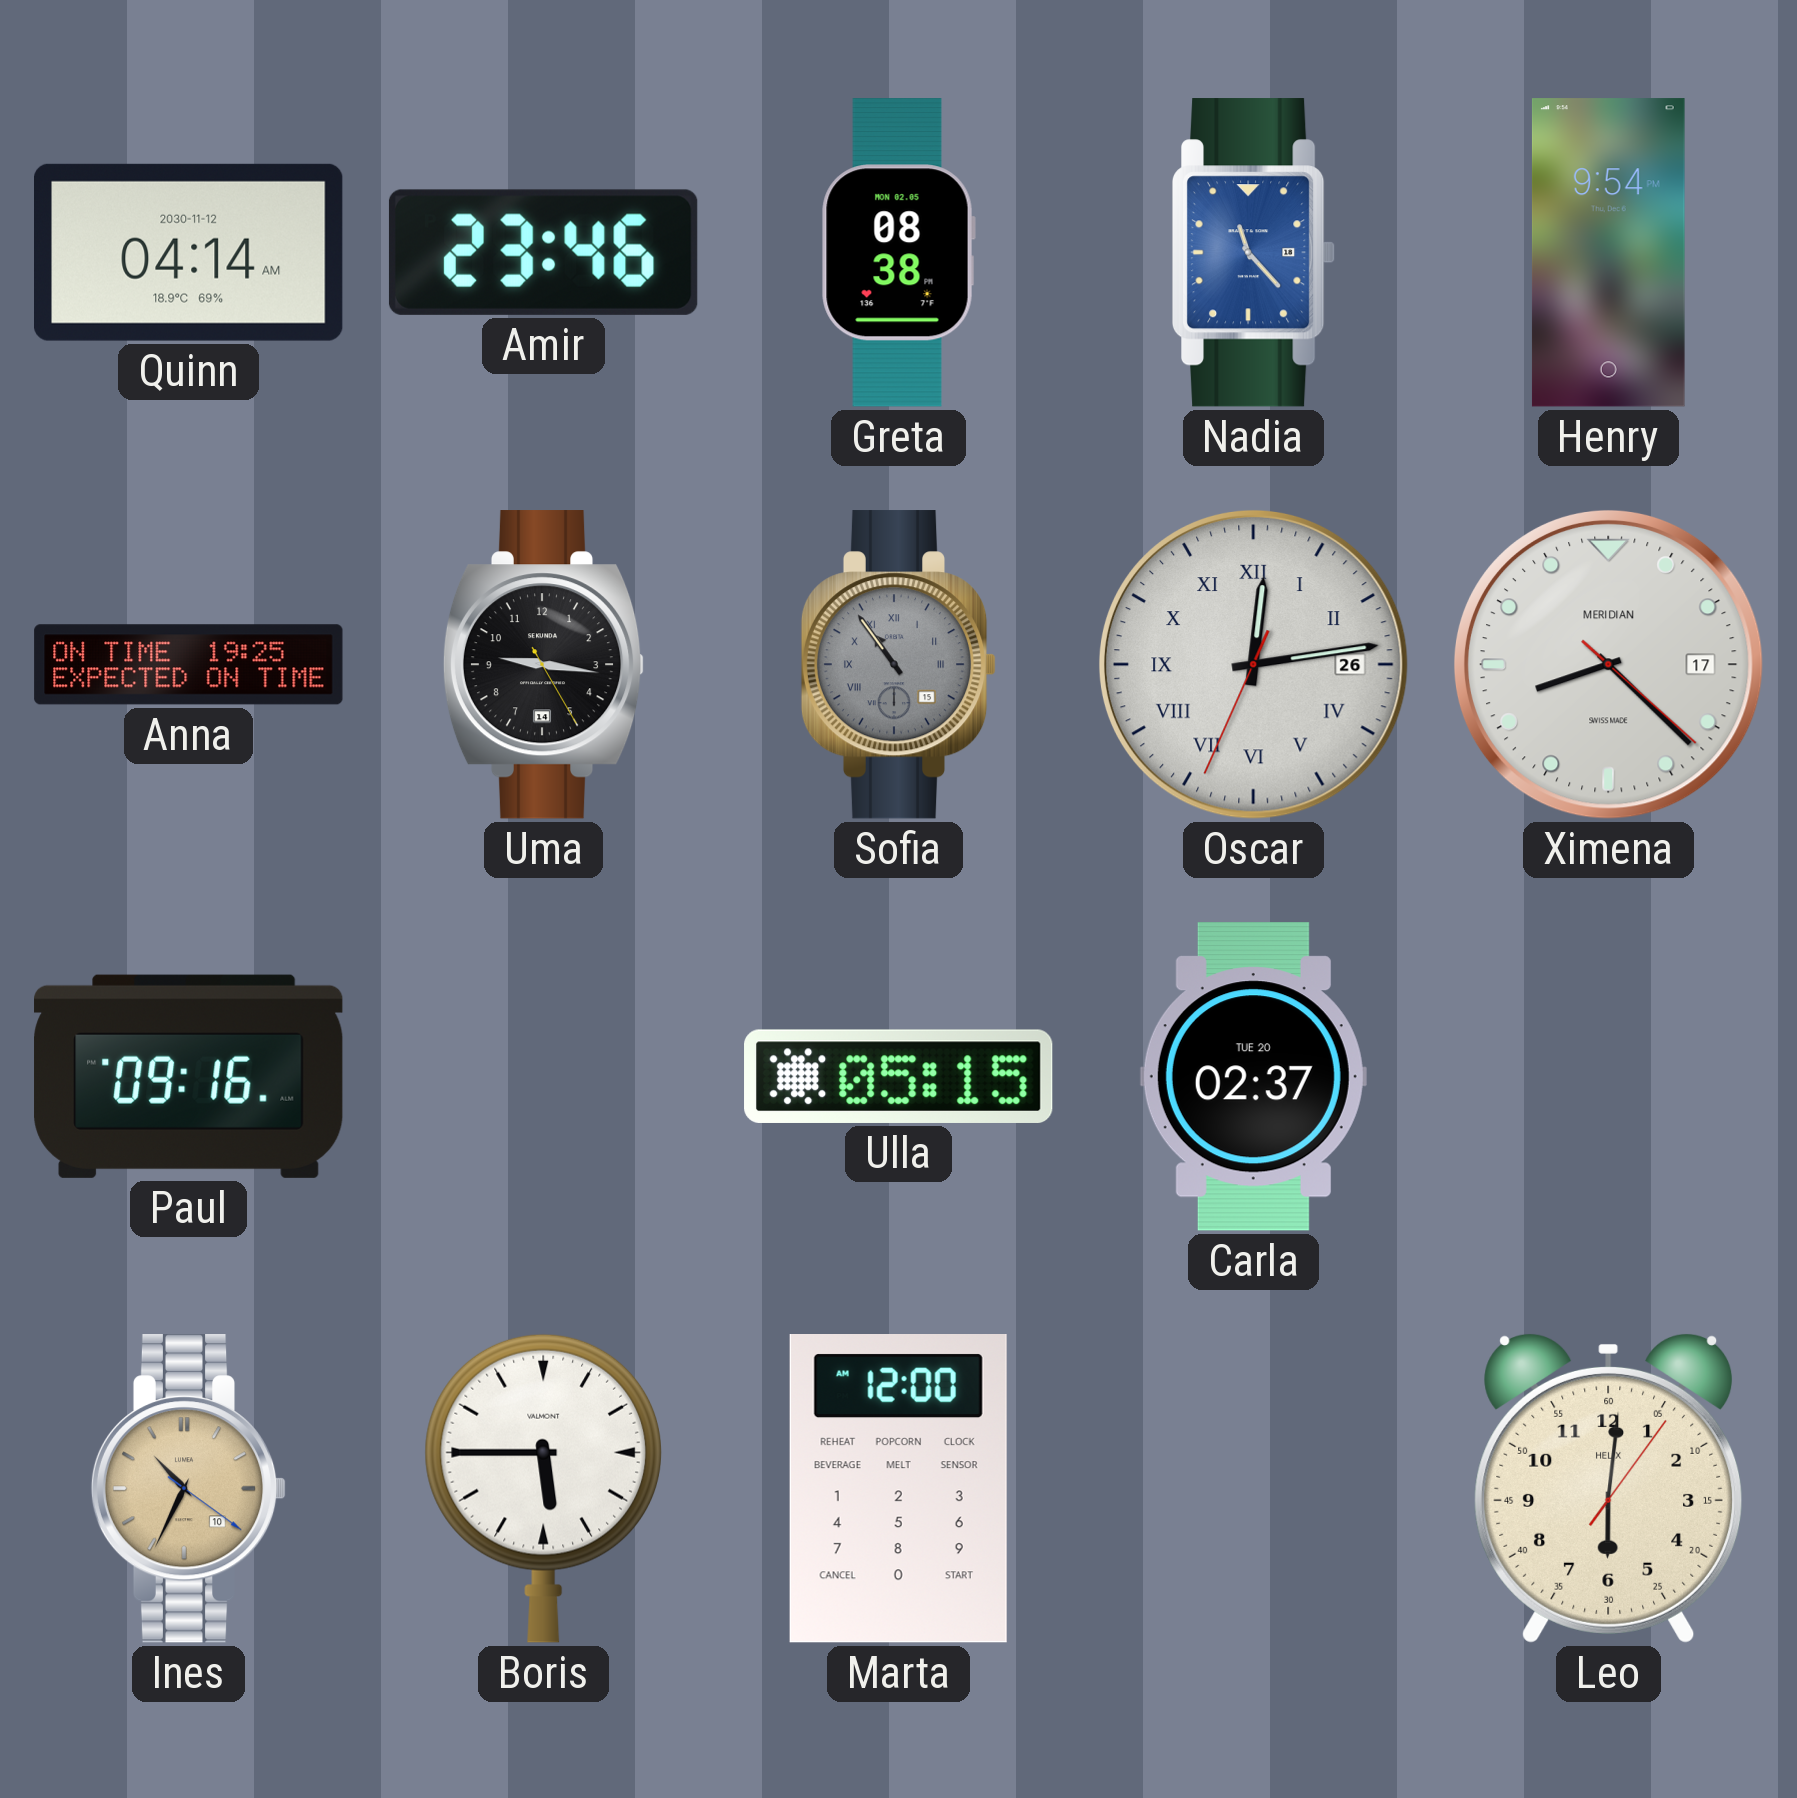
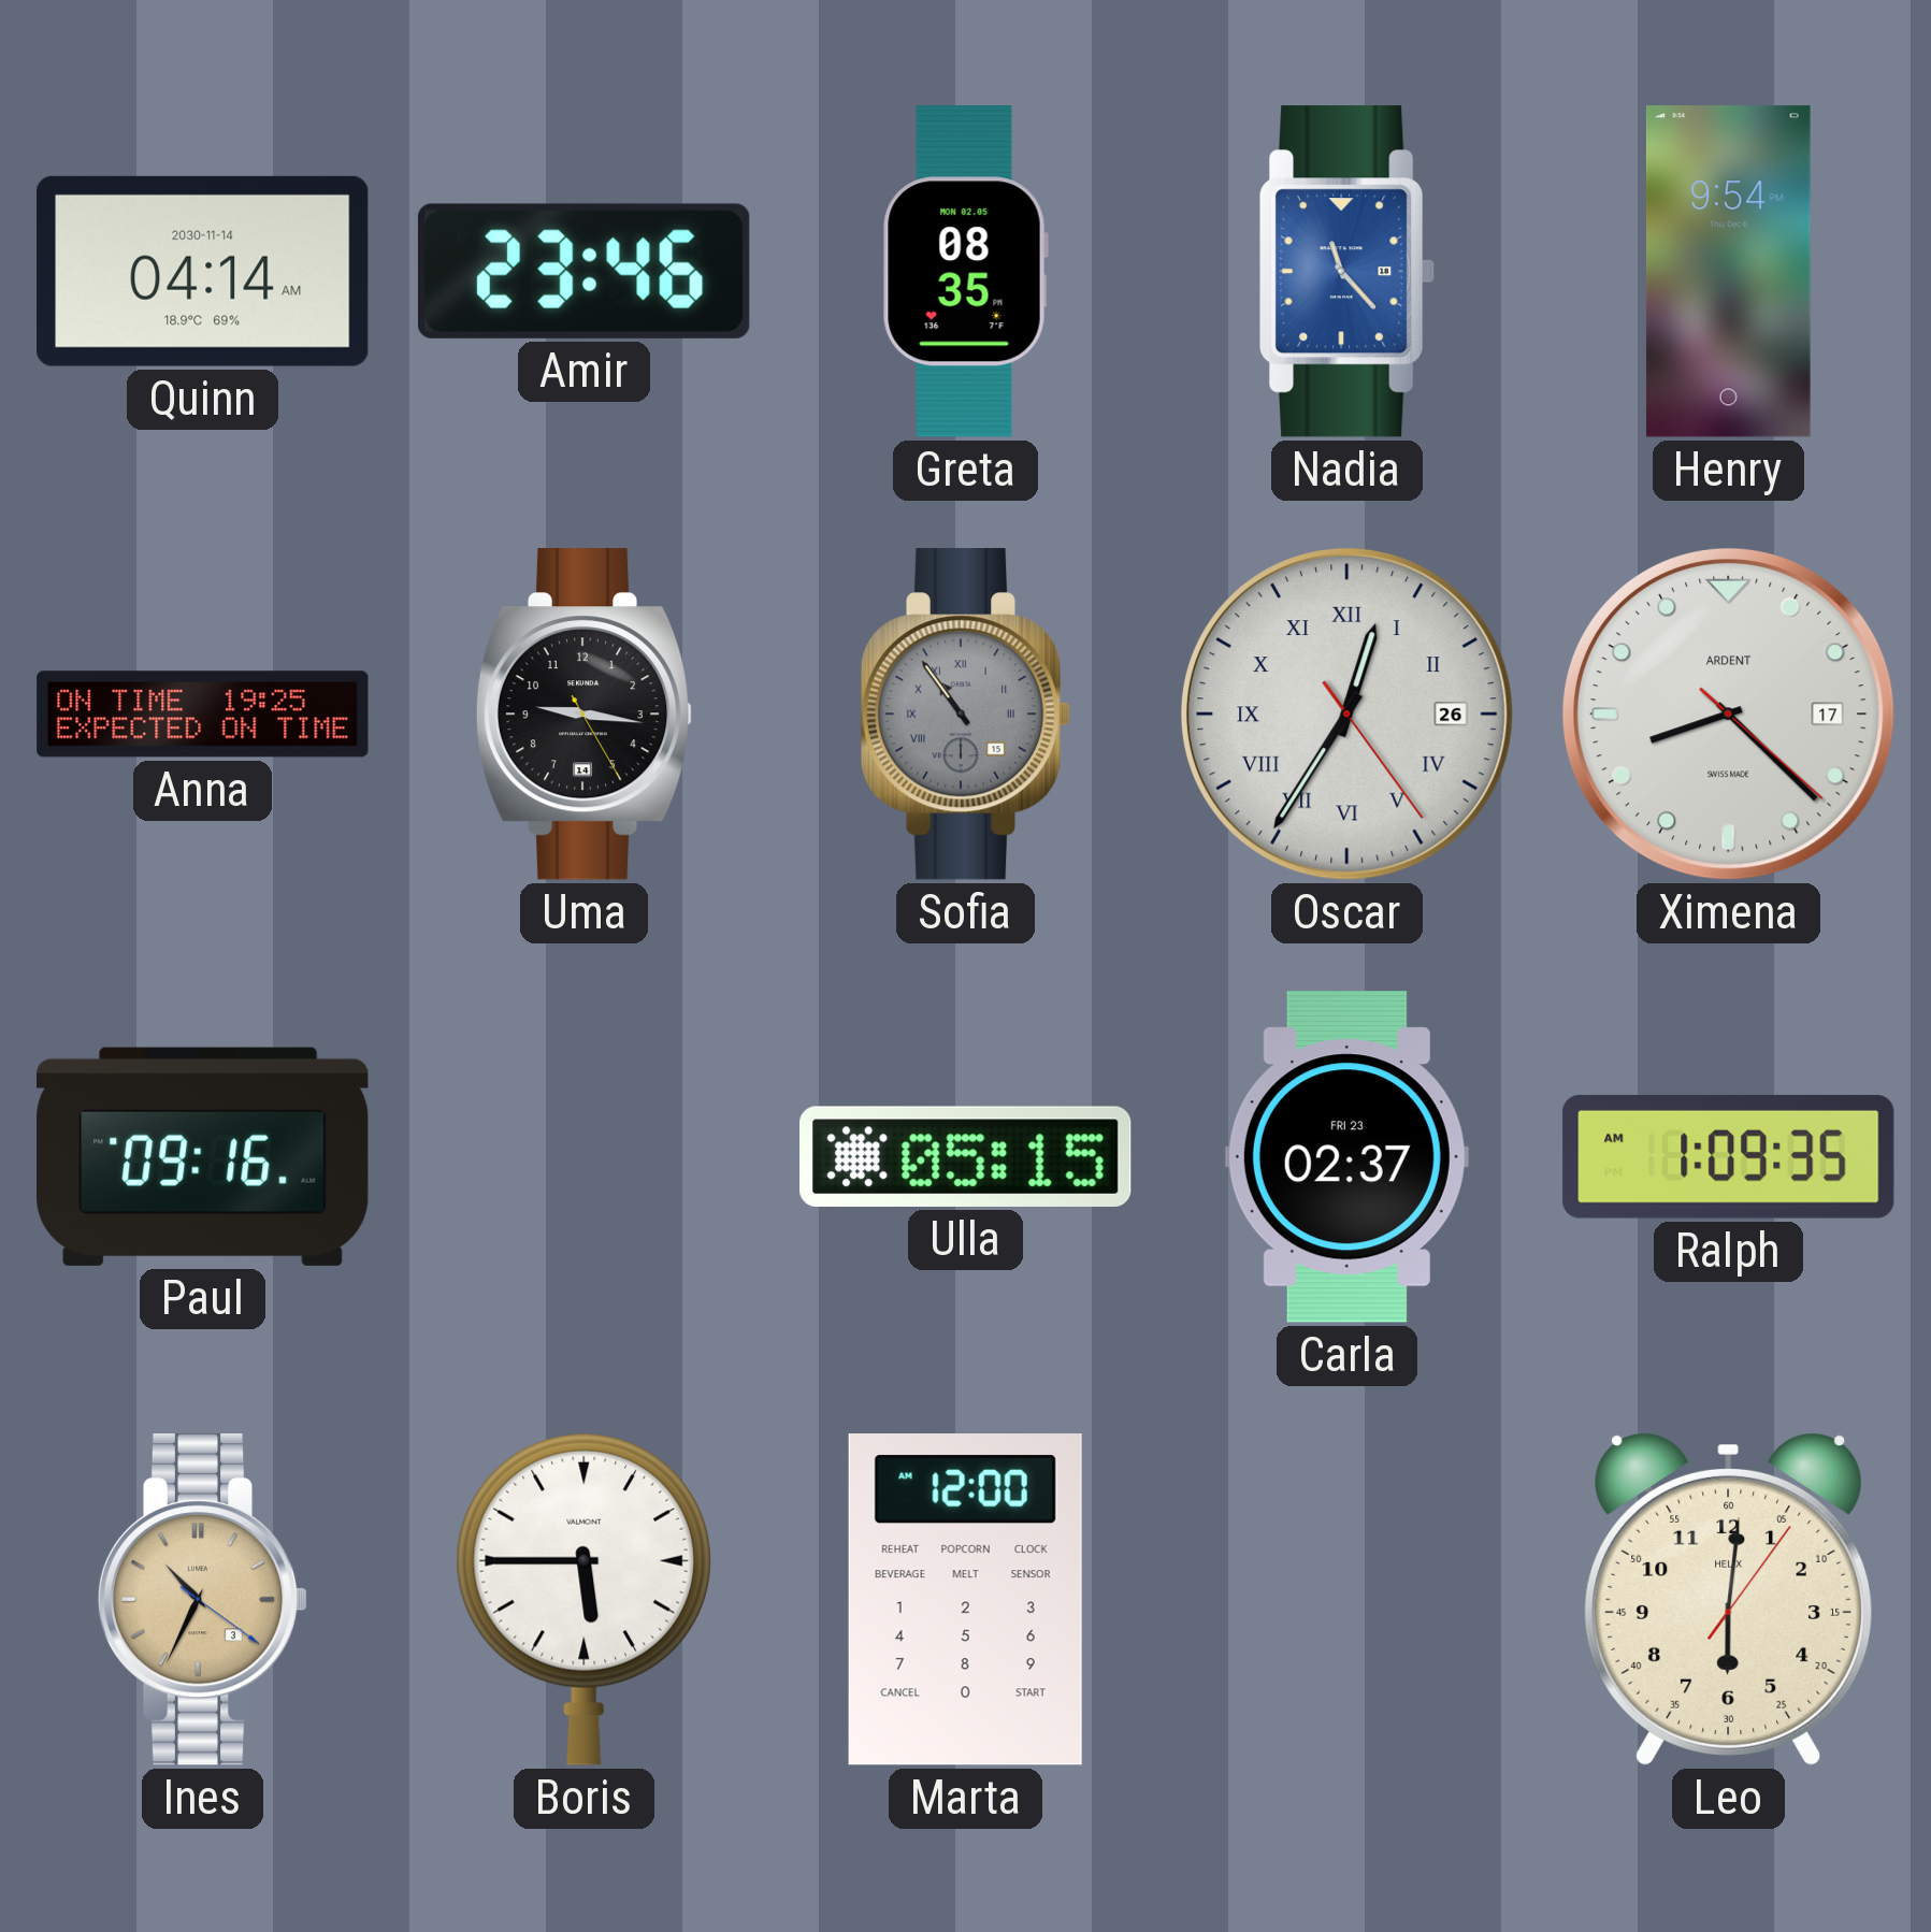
Quinn date: 2030-11-12 -> 2030-11-14 (203, 271)
Greta: 08:38 -> 08:35 (965, 272)
Oscar: 12:13 -> 12:35 (1346, 713)
Ximena brand: MERIDIAN -> ARDENT (1728, 713)
Carla date: TUE 20 -> FRI 23 (1346, 1157)
Ralph: none -> 1:09 (1729, 1156)
Ines date: 10 -> 3 (203, 1600)
